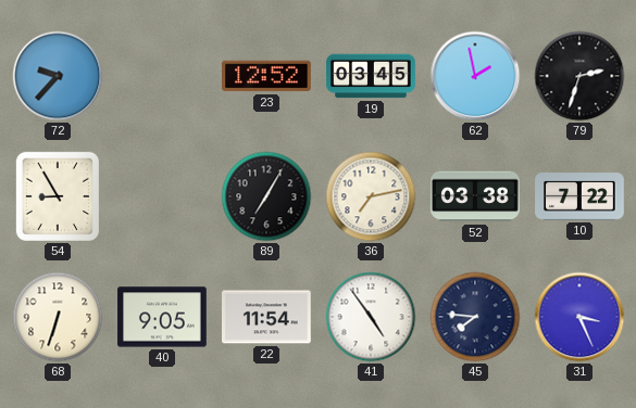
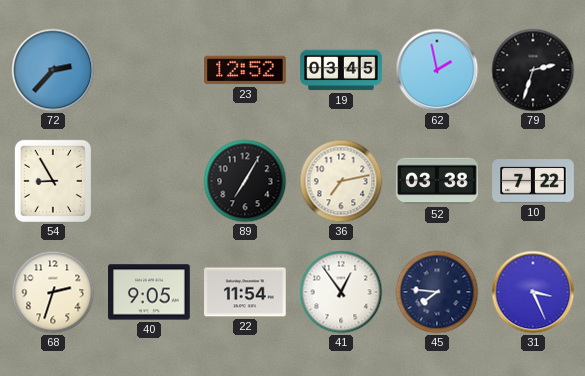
72: 9:37 -> 2:37 (53, 70)
68: 6:33 -> 2:33 (53, 292)
41: 4:54 -> 12:54 (341, 292)
